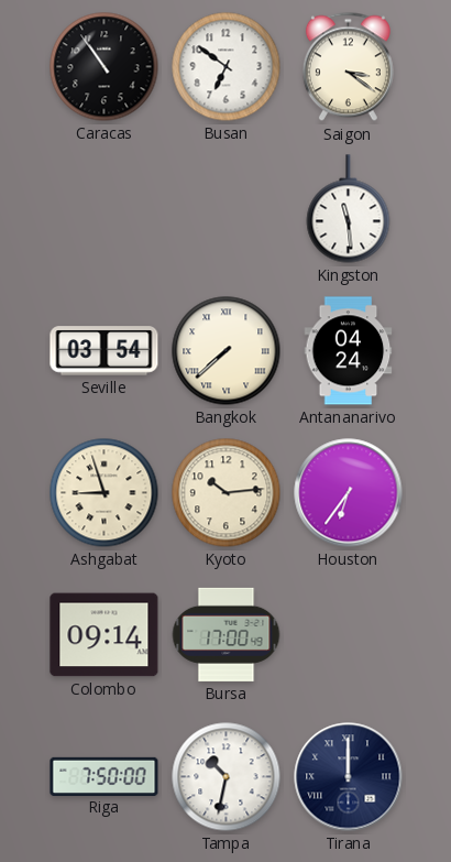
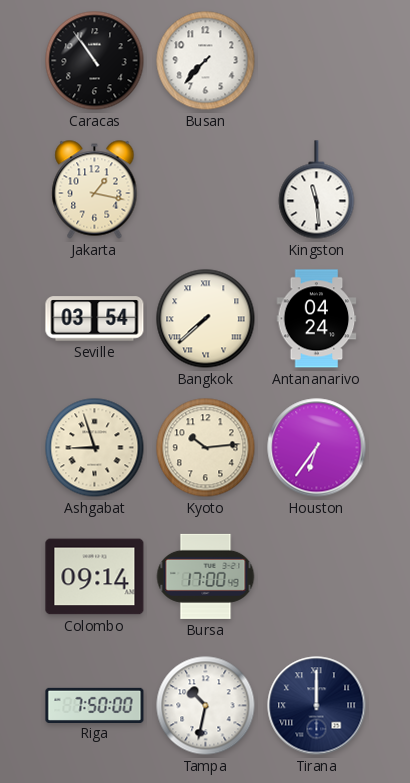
Busan: 6:51 -> 7:37 (206, 61)
Saigon: 3:21 -> none (348, 67)
Jakarta: none -> 1:17 (95, 190)
